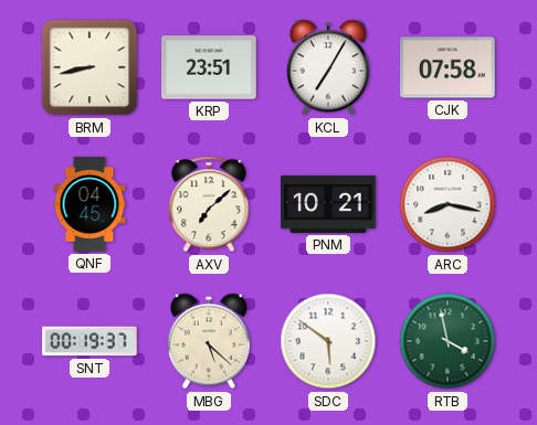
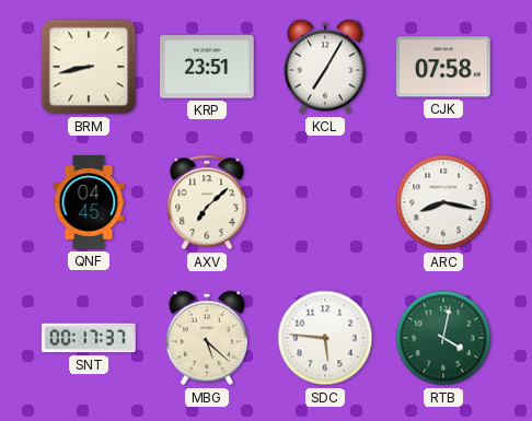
PNM: 10:21 -> none (328, 204)
SNT: 00:19 -> 00:17 (89, 338)
SDC: 5:51 -> 5:46 (325, 338)
RTB: 3:58 -> 4:02 (443, 338)
